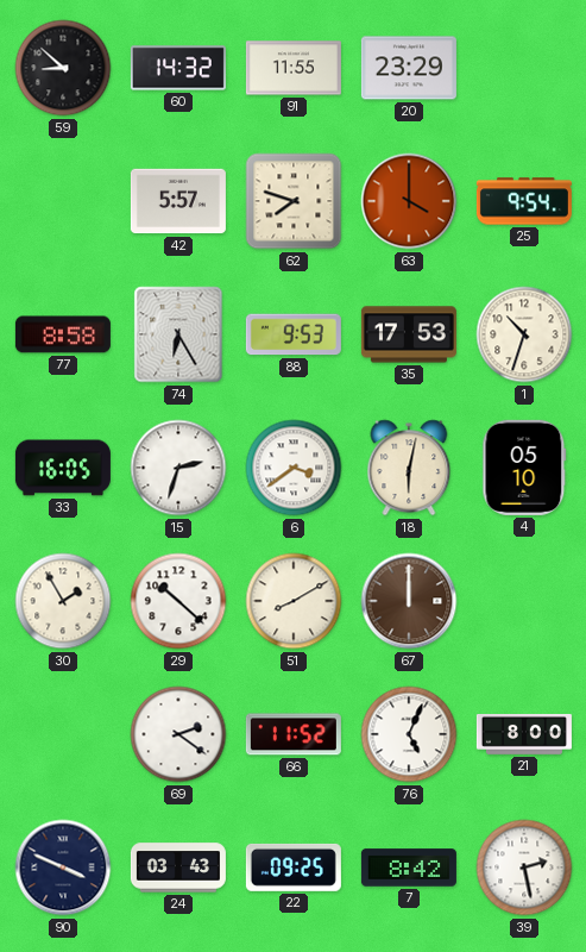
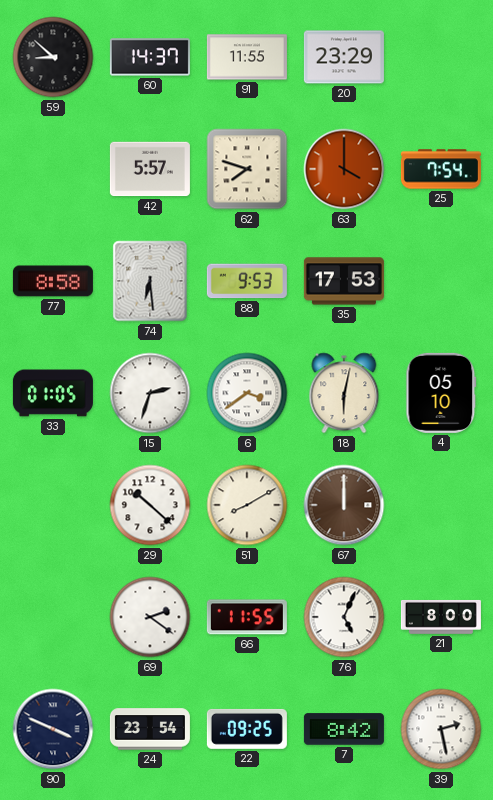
60: 14:32 -> 14:37 (150, 57)
25: 9:54 -> 7:54 (441, 169)
74: 6:25 -> 6:29 (150, 281)
1: 10:33 -> none (524, 334)
33: 16:05 -> 01:05 (53, 393)
30: 1:55 -> none (63, 601)
66: 11:52 -> 11:55 (247, 617)
24: 03:43 -> 23:54 (150, 729)
